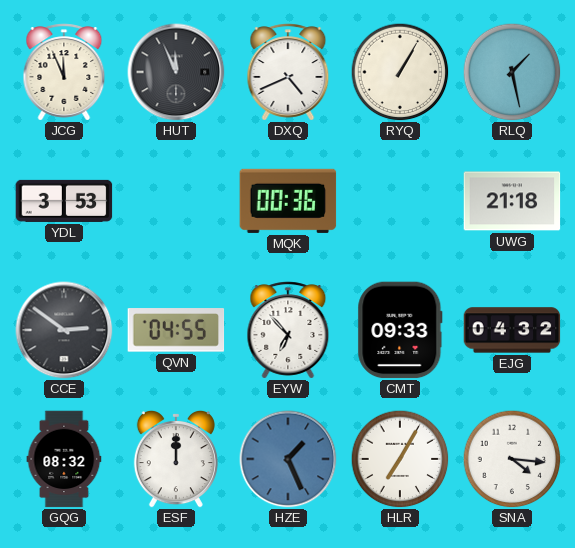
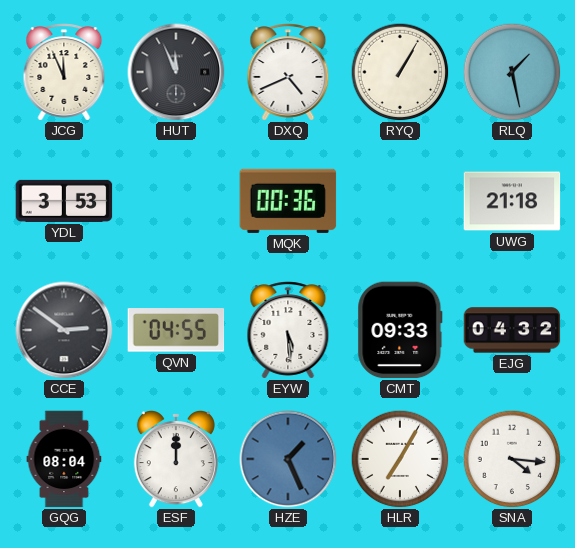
EYW: 6:53 -> 5:29 (288, 330)
GQG: 08:32 -> 08:04 (64, 459)
